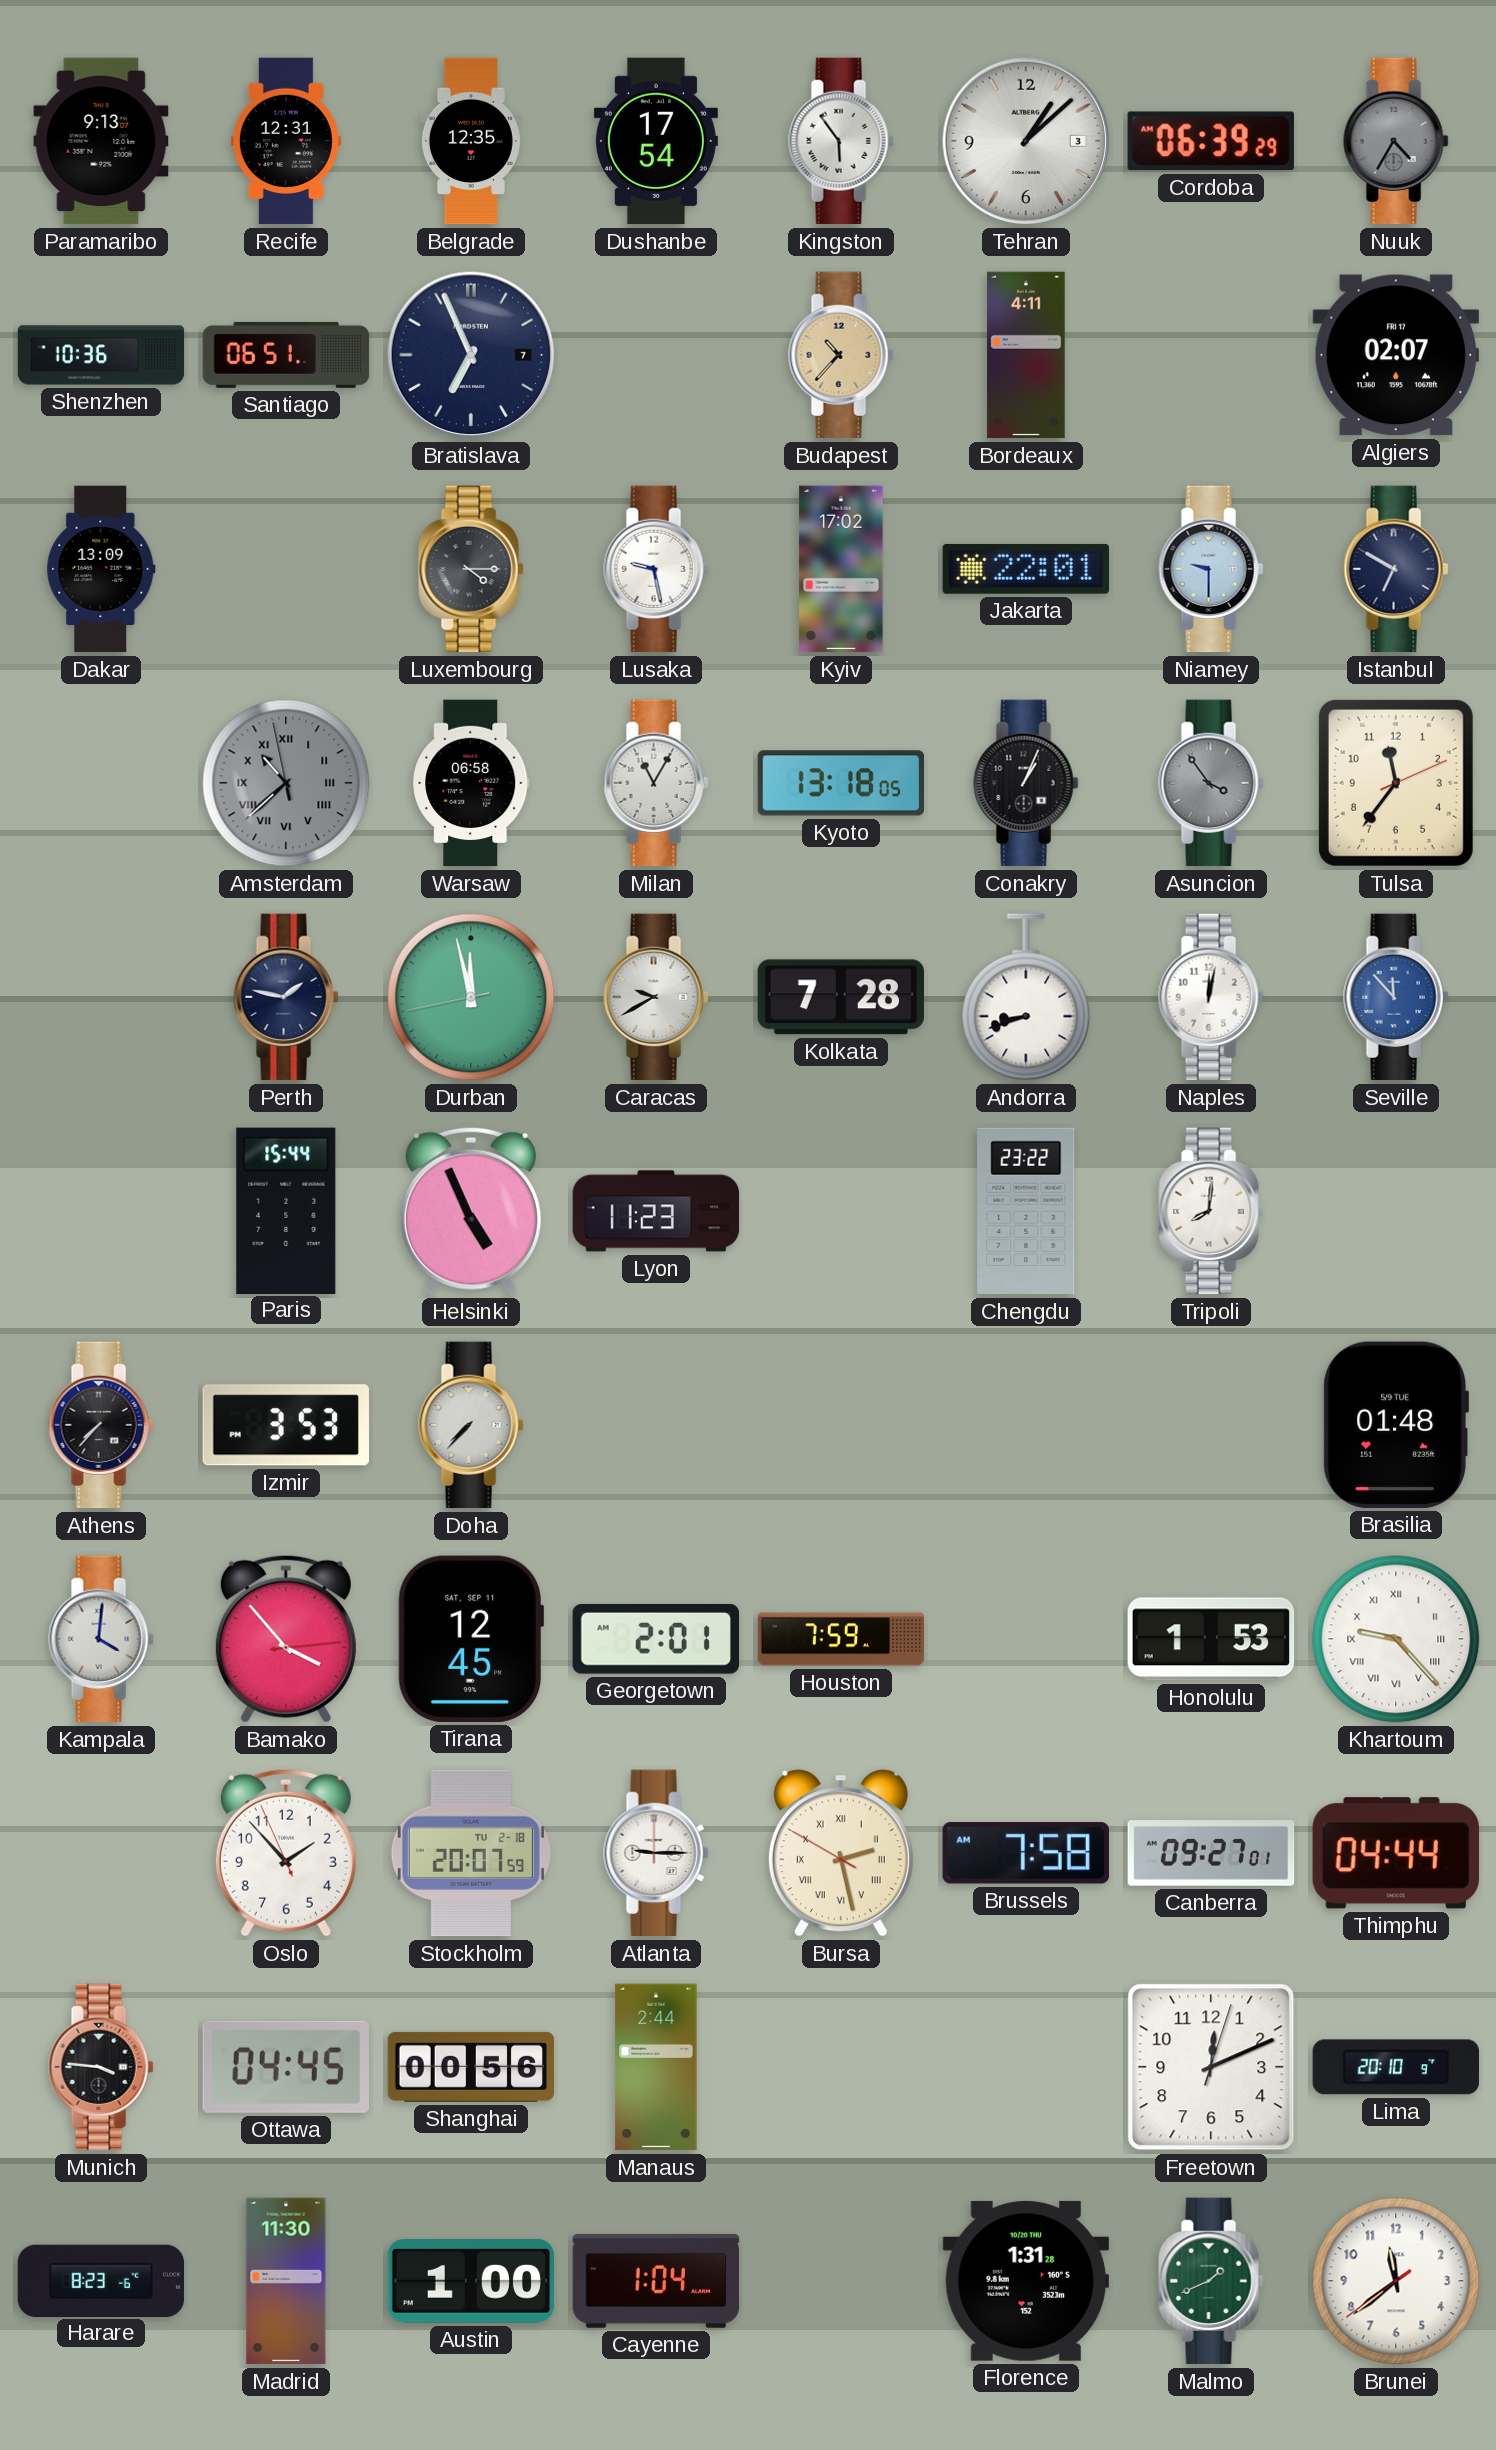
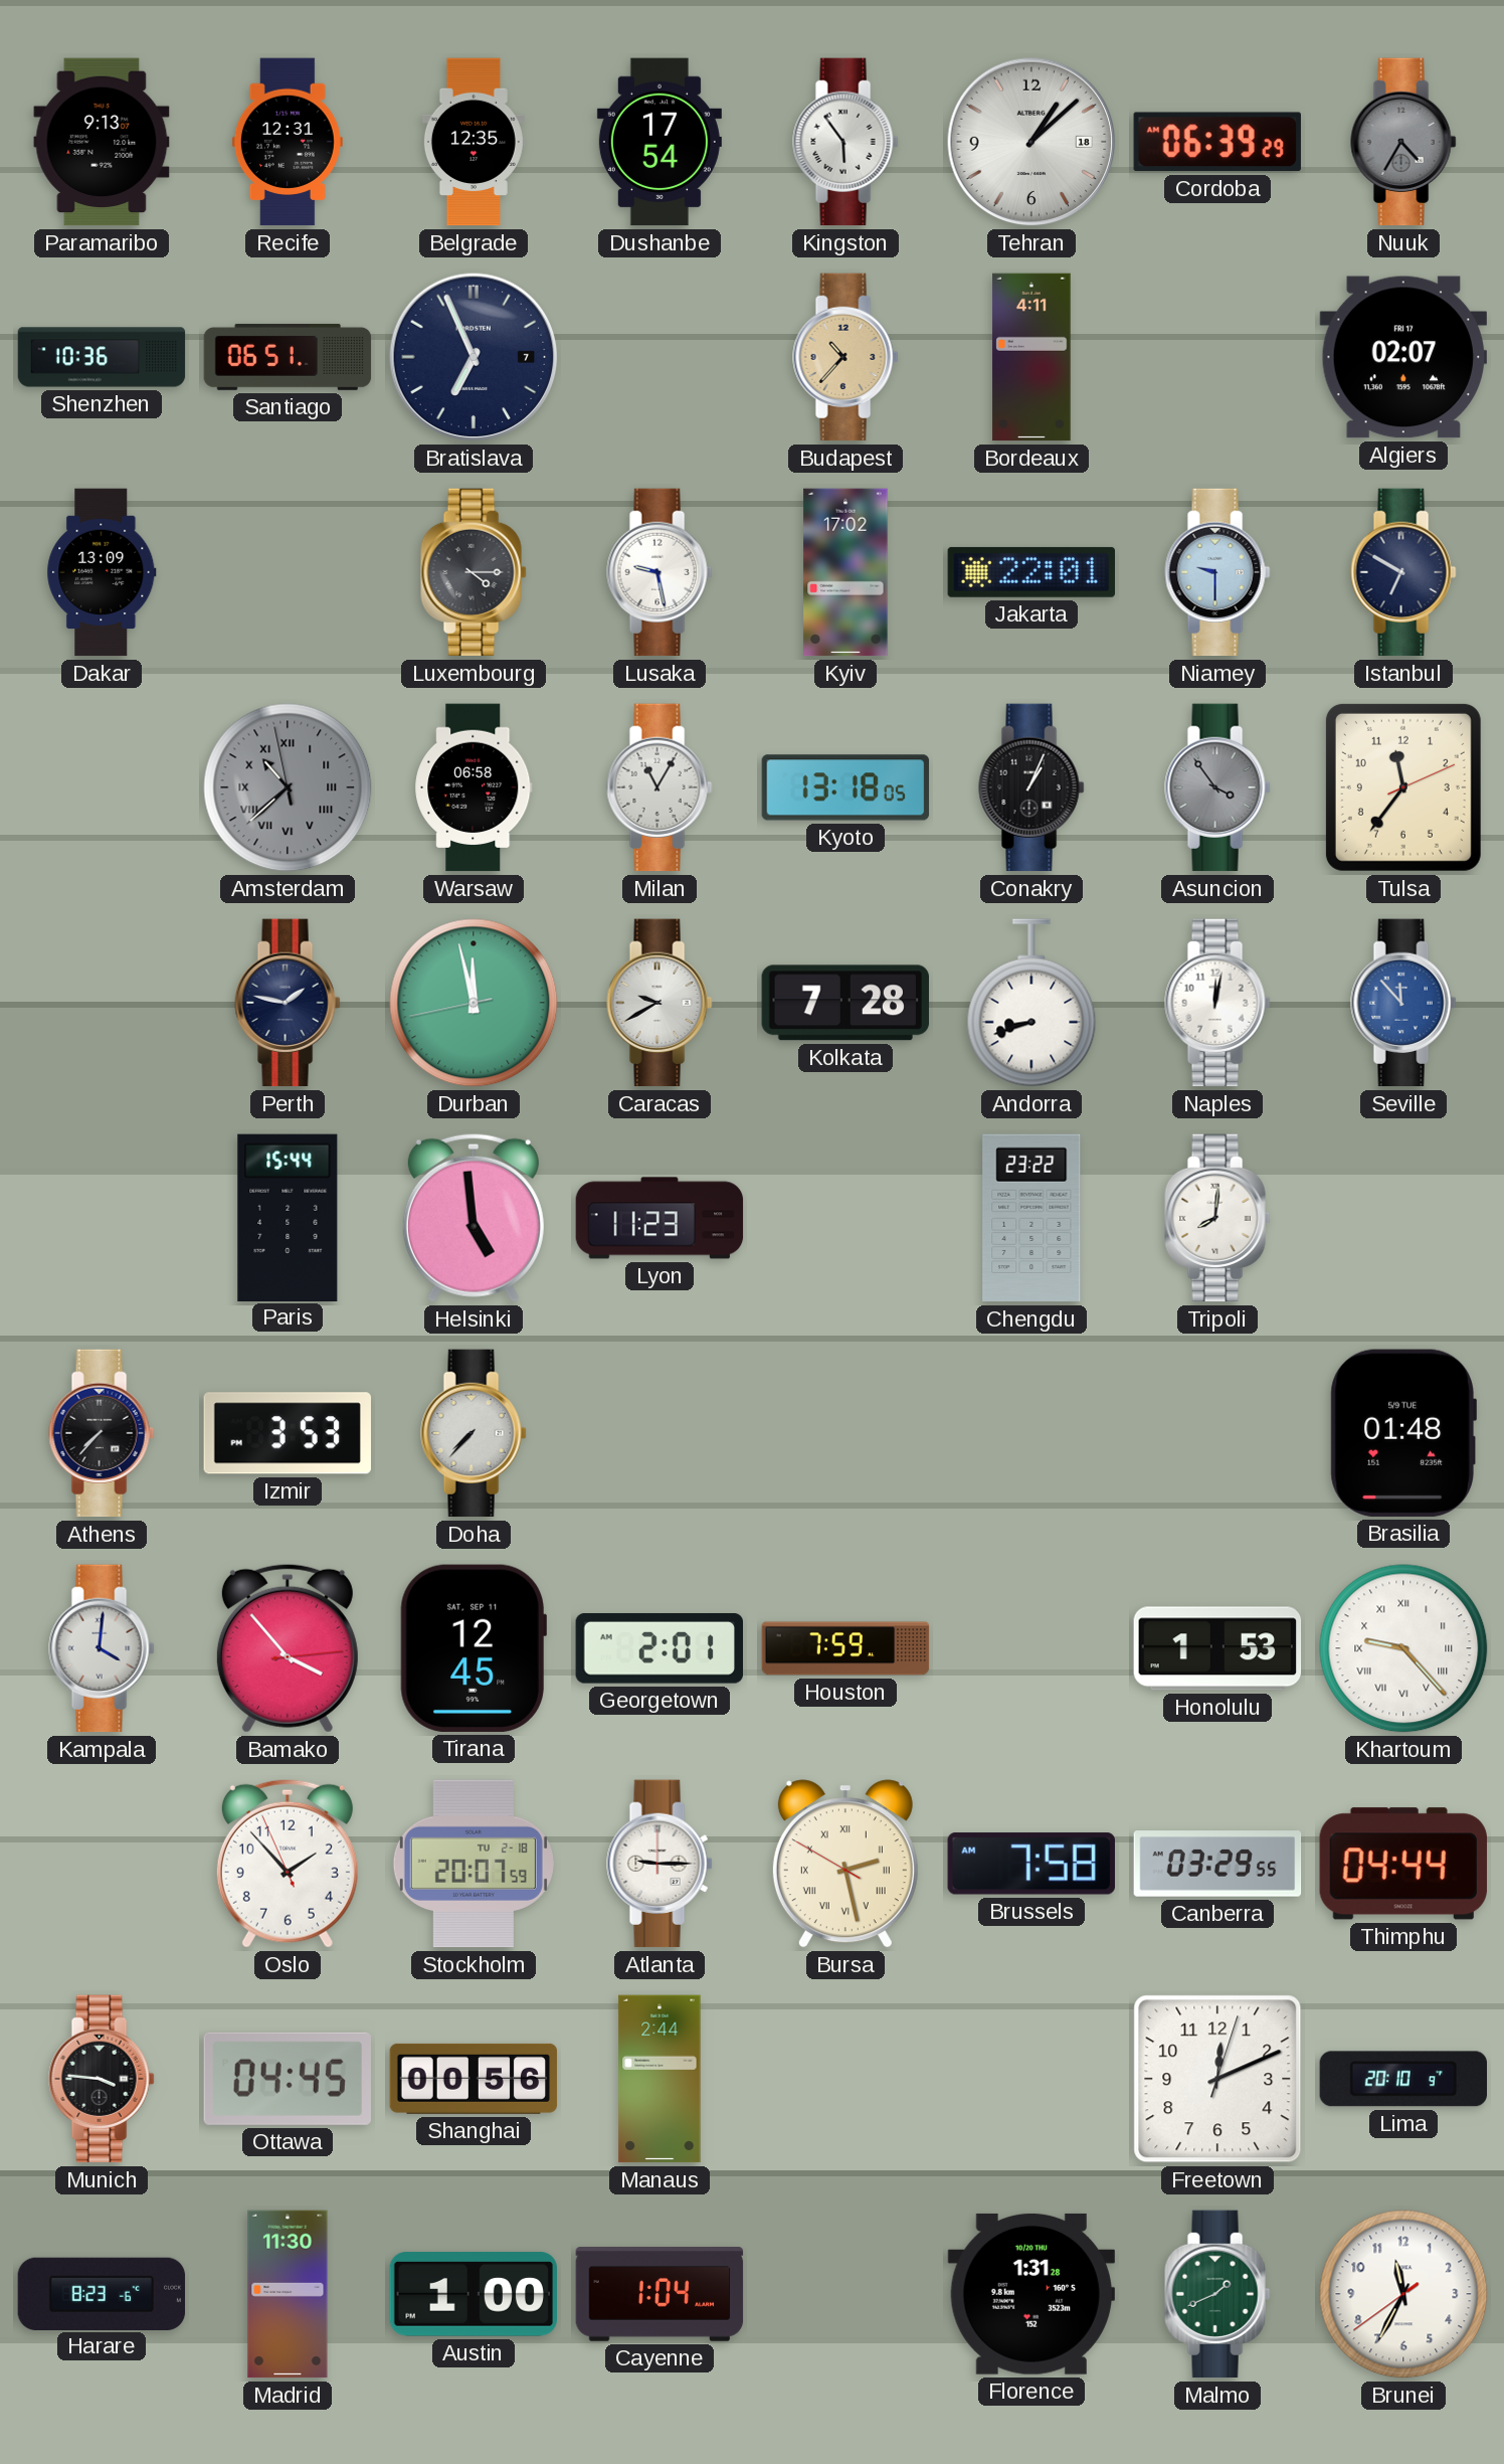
Tehran date: 3 -> 18 (1031, 142)
Helsinki: 4:56 -> 4:59 (474, 1218)
Canberra: 09:27 -> 03:29 (1217, 1864)
Brunei: 11:38 -> 11:34 (1403, 2294)
